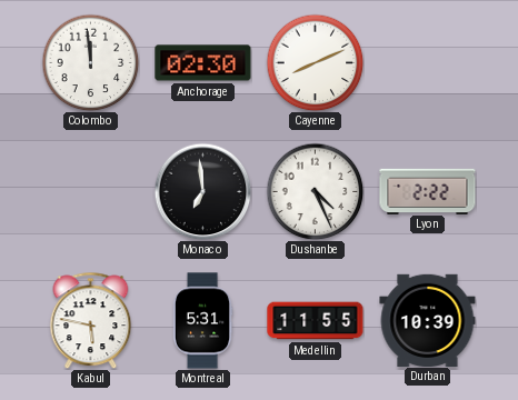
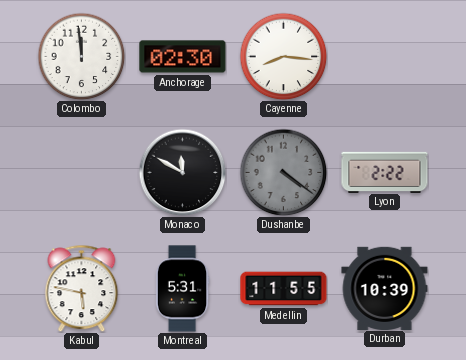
Cayenne: 8:11 -> 8:16 (283, 56)
Monaco: 6:59 -> 11:50 (182, 172)
Dushanbe: 4:26 -> 4:21 (283, 172)
Dushanbe dial: white -> grey (283, 172)
